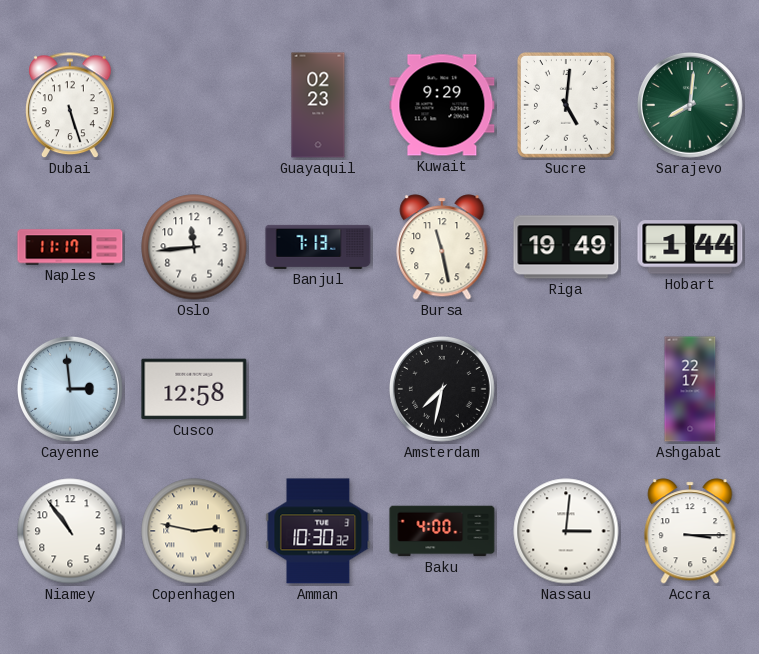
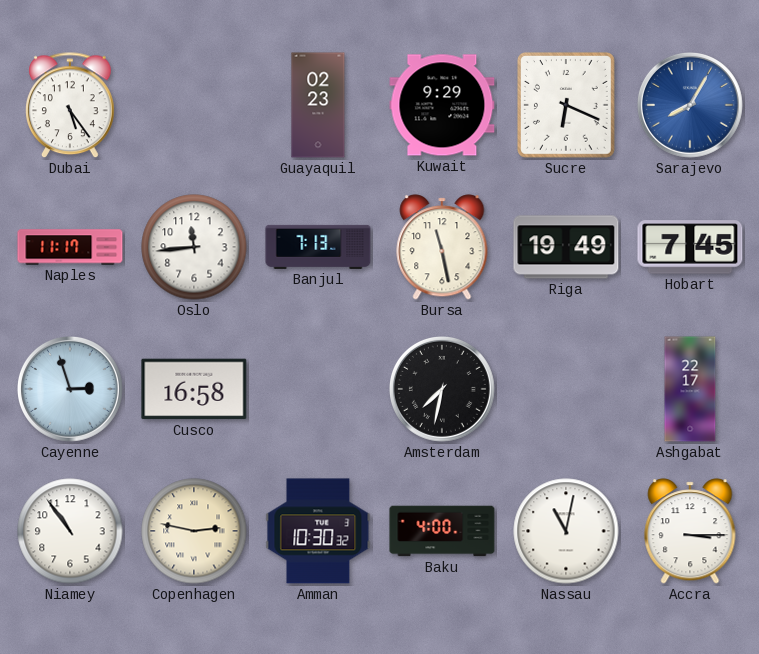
Dubai: 5:27 -> 5:24 (71, 106)
Sucre: 5:01 -> 6:19 (566, 105)
Sarajevo: 8:01 -> 8:05 (691, 106)
Sarajevo dial: green -> blue (691, 106)
Hobart: 1:44 -> 7:45 (690, 247)
Cayenne: 2:59 -> 2:57 (71, 390)
Cusco: 12:58 -> 16:58 (194, 389)
Nassau: 3:01 -> 11:02 (566, 531)
